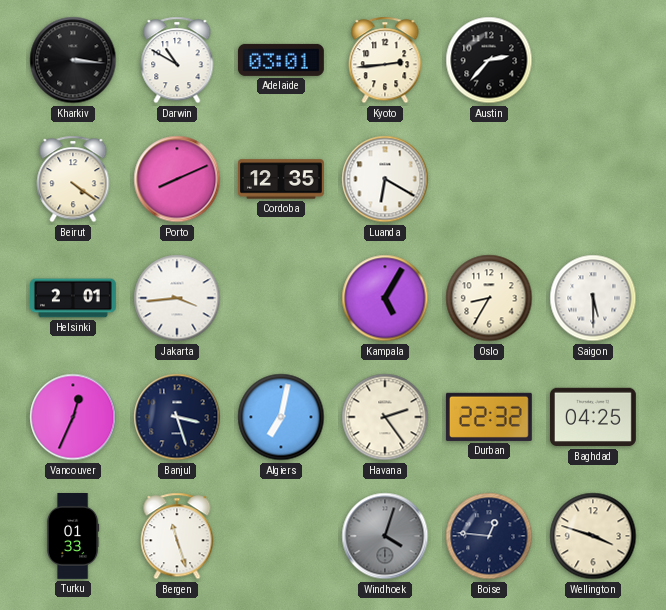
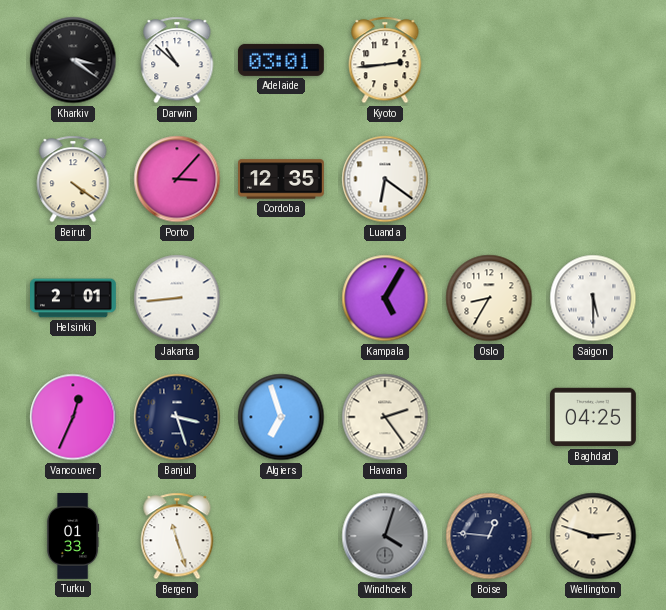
Kharkiv: 3:16 -> 3:21 (73, 60)
Darwin: 10:50 -> 10:52 (177, 60)
Austin: 2:37 -> none (489, 60)
Porto: 8:11 -> 3:07 (177, 179)
Luanda: 6:20 -> 6:21 (385, 179)
Jakarta: 3:44 -> 8:44 (177, 298)
Algiers: 7:02 -> 6:57 (281, 417)
Durban: 22:32 -> none (489, 417)
Wellington: 3:48 -> 2:48 (593, 536)
